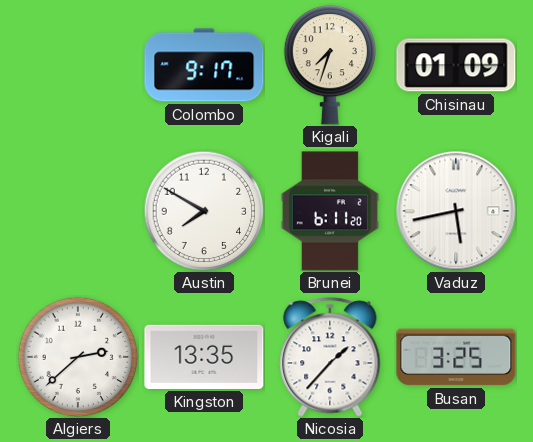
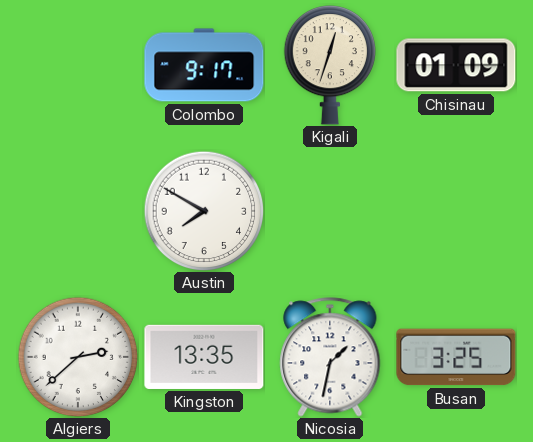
Kigali: 7:33 -> 12:33 (329, 65)
Brunei: 6:11 -> none (330, 211)
Vaduz: 5:43 -> none (456, 211)
Nicosia: 1:37 -> 1:32 (330, 357)
